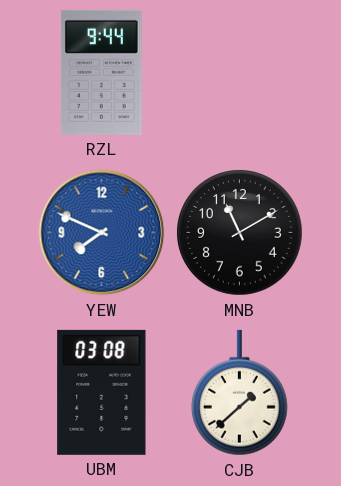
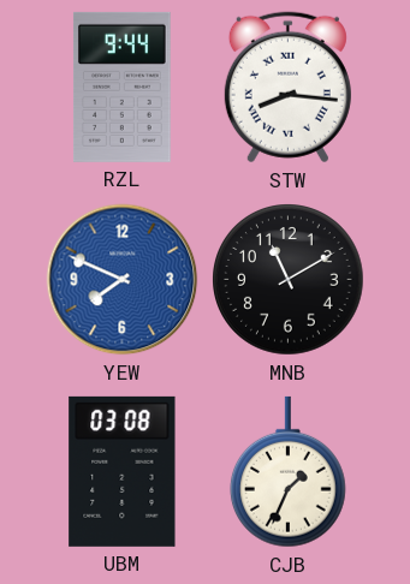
STW: none -> 8:16 (287, 88)
CJB: 1:38 -> 1:34 (289, 472)
